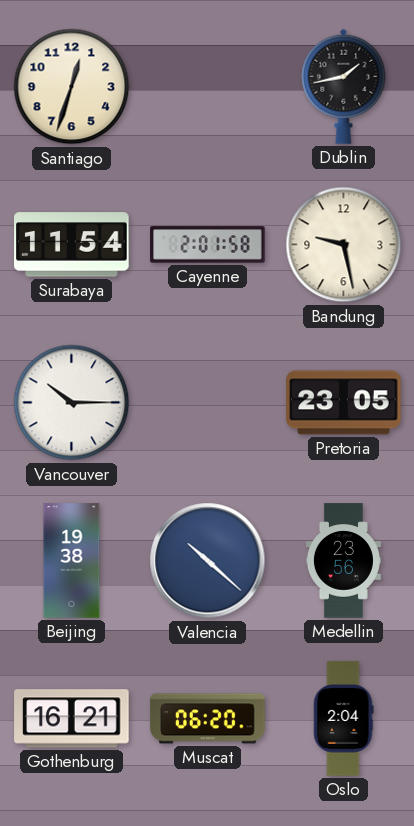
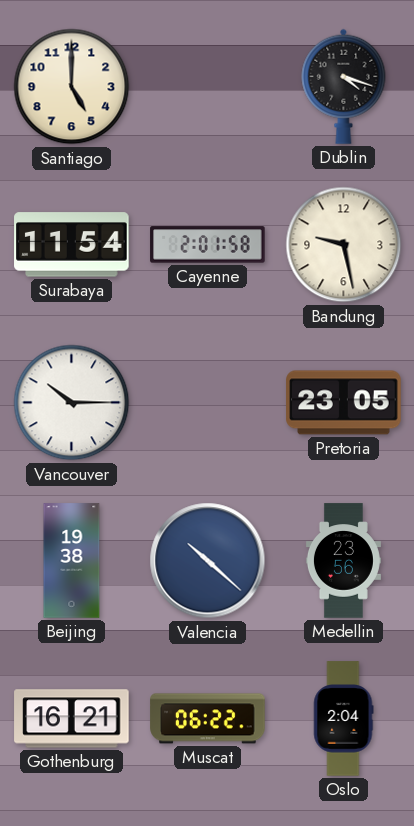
Santiago: 12:33 -> 5:00 (72, 87)
Dublin: 1:43 -> 4:18 (344, 86)
Muscat: 06:20 -> 06:22 (208, 719)
